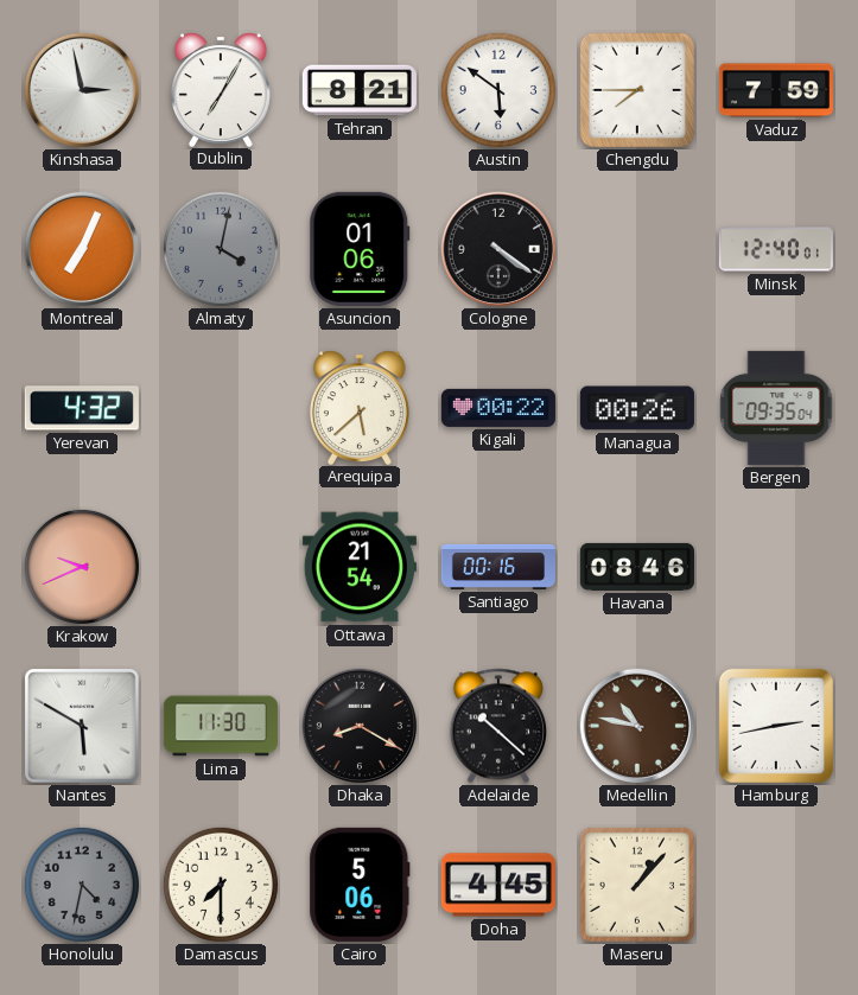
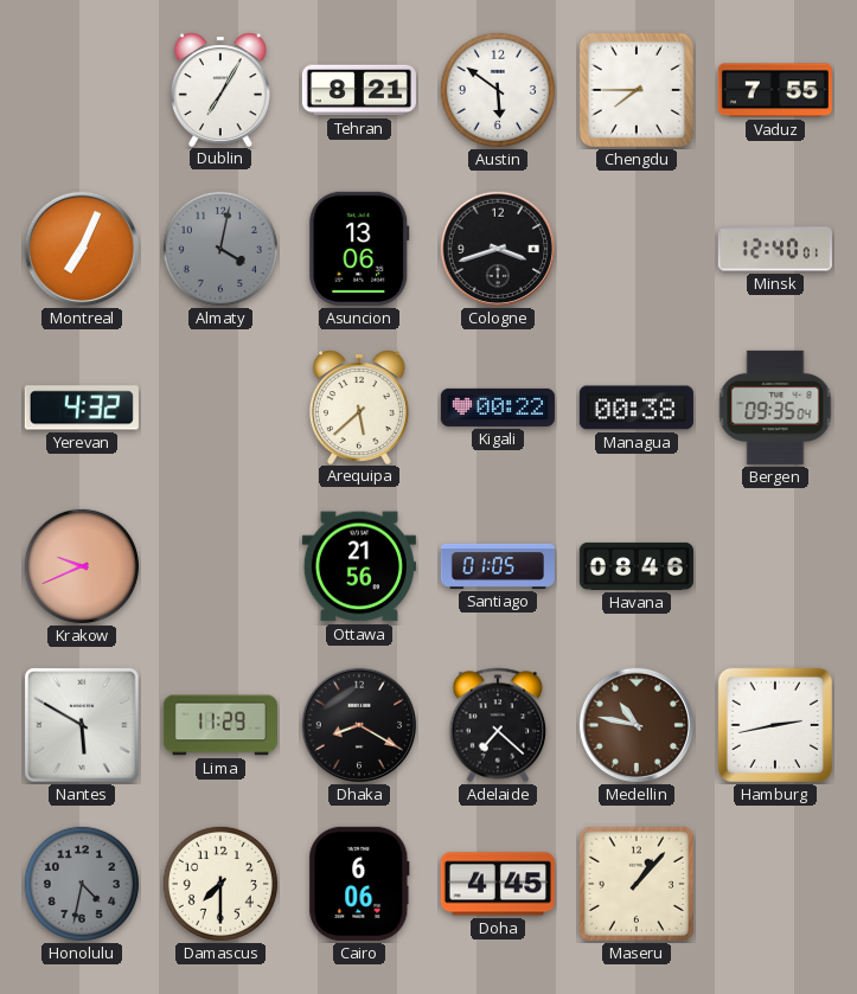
Kinshasa: 2:58 -> none (82, 90)
Vaduz: 7:59 -> 7:55 (775, 90)
Asuncion: 01:06 -> 13:06 (359, 249)
Cologne: 4:21 -> 3:42 (498, 249)
Managua: 00:26 -> 00:38 (637, 408)
Ottawa: 21:54 -> 21:56 (359, 566)
Santiago: 00:16 -> 01:05 (498, 566)
Lima: 11:30 -> 11:29 (220, 725)
Adelaide: 10:22 -> 7:22 (498, 725)
Cairo: 5:06 -> 6:06 (359, 884)
